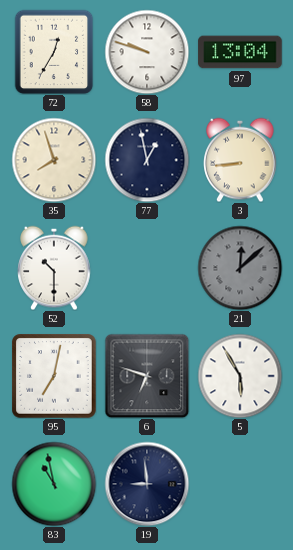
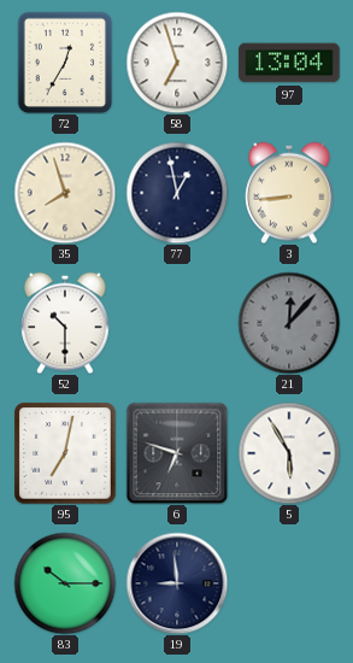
58: 9:48 -> 6:57 (177, 63)
21: 12:08 -> 12:07 (289, 323)
83: 10:58 -> 10:15 (65, 583)
